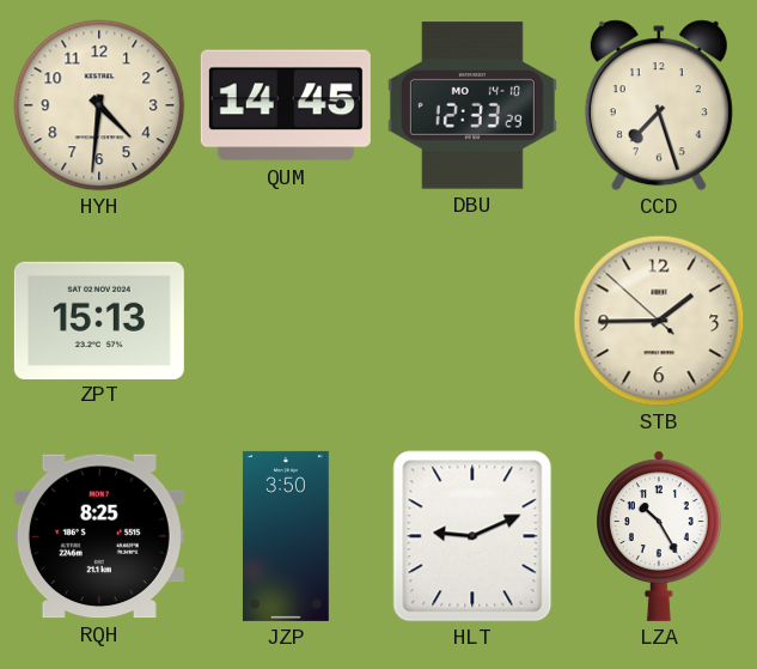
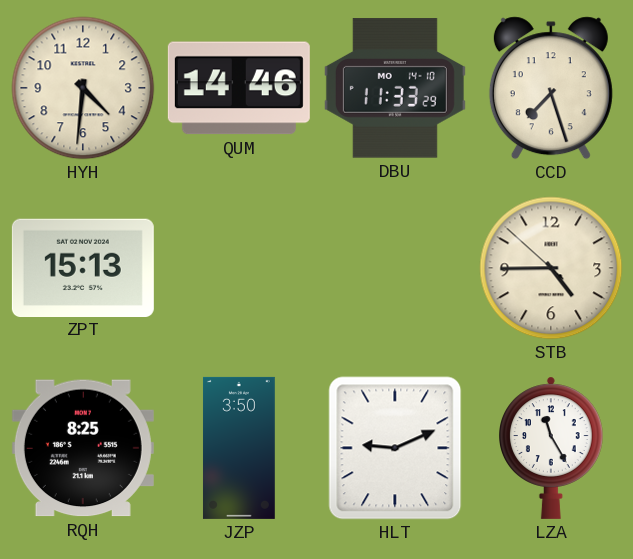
QUM: 14:45 -> 14:46 (239, 88)
DBU: 12:33 -> 11:33 (395, 88)
STB: 1:44 -> 4:44 (551, 268)
LZA: 10:25 -> 11:25 (552, 448)
